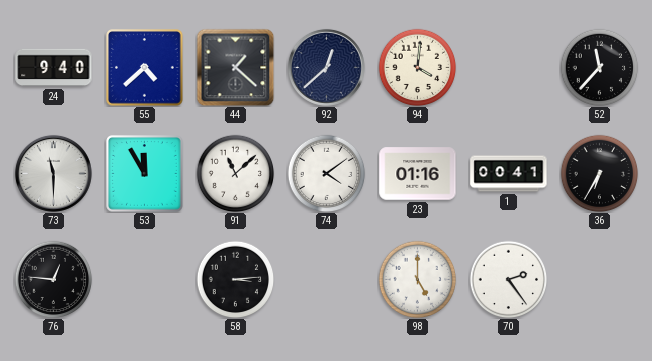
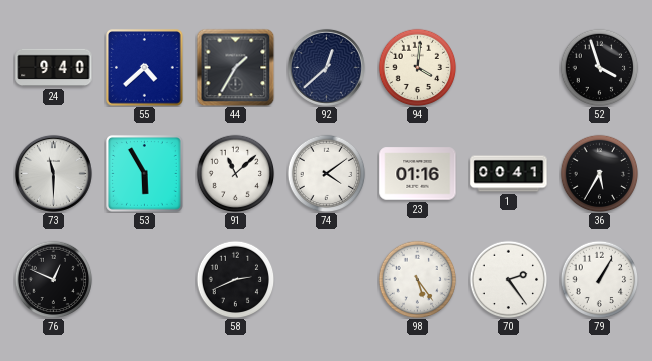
44: 1:22 -> 1:35 (235, 67)
52: 11:37 -> 3:57 (599, 67)
53: 11:55 -> 5:55 (145, 174)
36: 6:35 -> 5:35 (599, 173)
76: 12:46 -> 12:49 (53, 279)
58: 3:14 -> 2:41 (235, 279)
98: 5:00 -> 5:24 (417, 279)
79: none -> 1:05 (599, 279)
